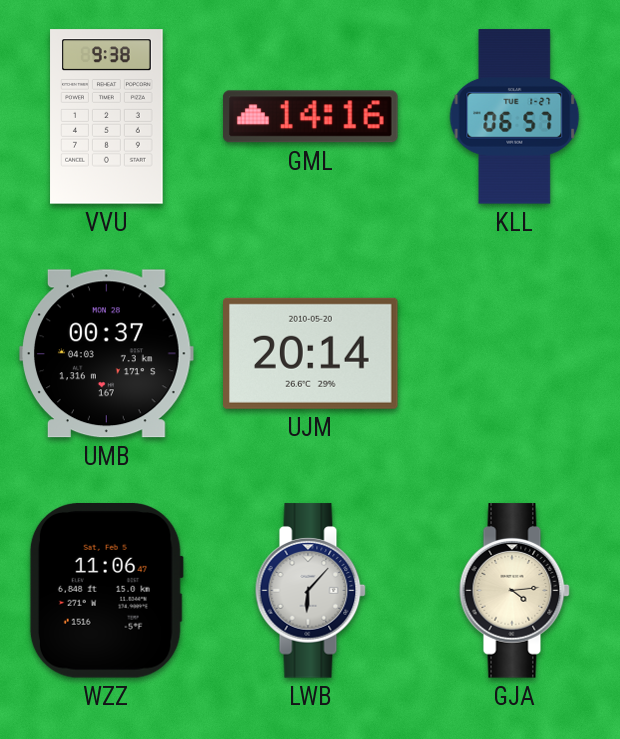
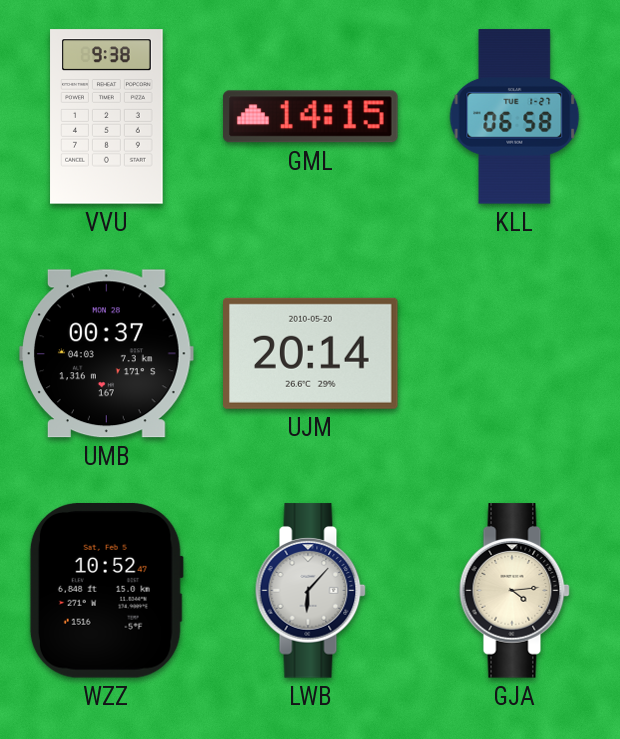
GML: 14:16 -> 14:15 (311, 117)
KLL: 06:57 -> 06:58 (515, 117)
WZZ: 11:06 -> 10:52 (106, 591)
